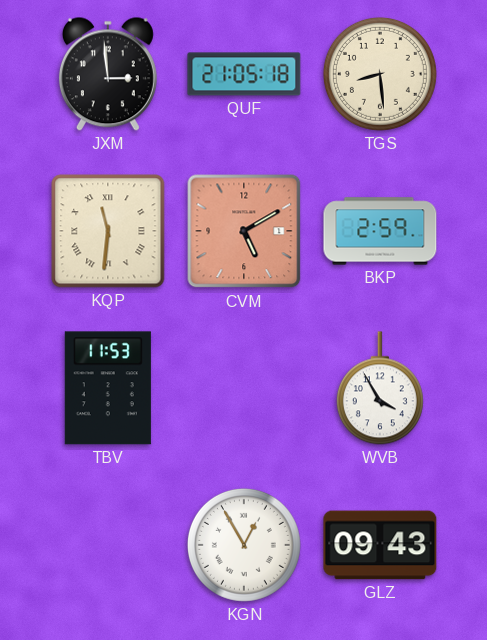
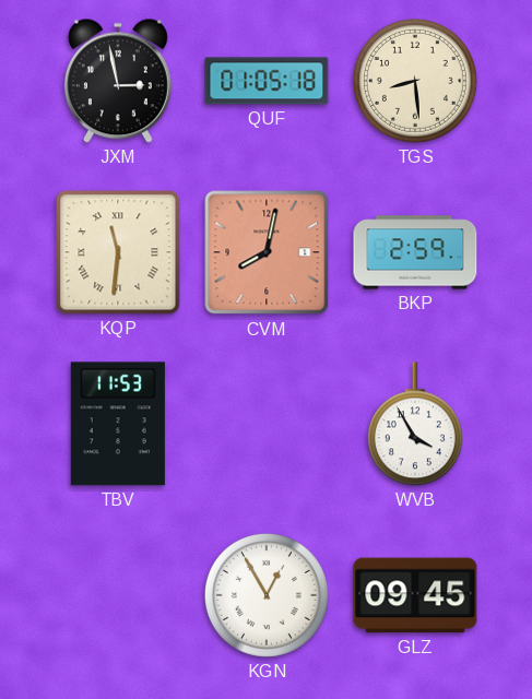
JXM: 2:59 -> 2:58 (118, 81)
QUF: 21:05 -> 01:05 (267, 81)
CVM: 5:10 -> 8:02 (267, 252)
GLZ: 09:43 -> 09:45 (415, 595)
